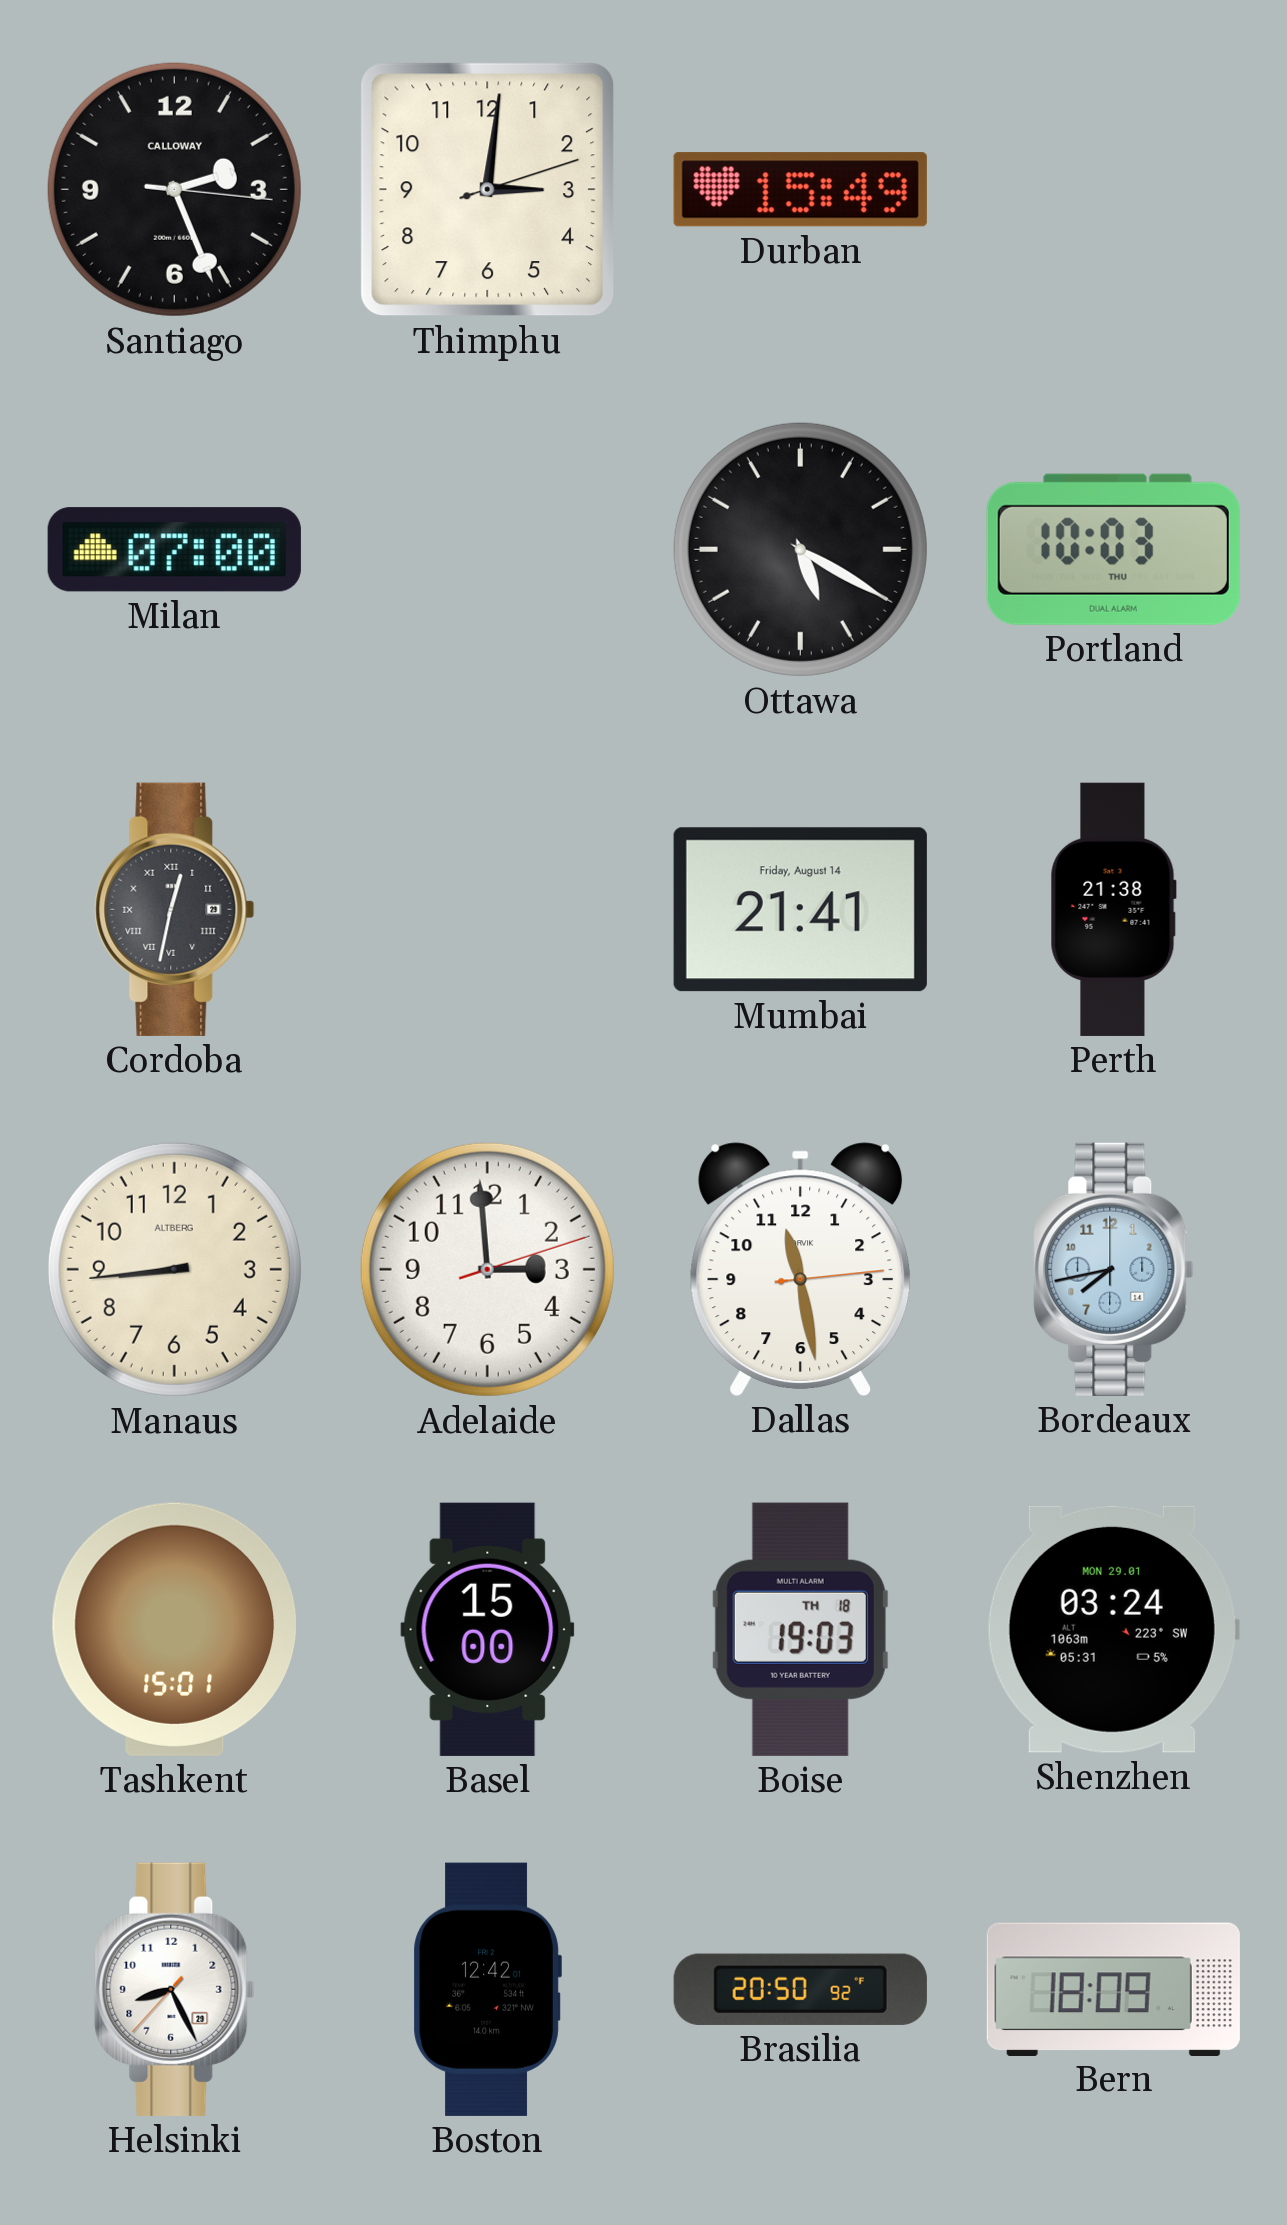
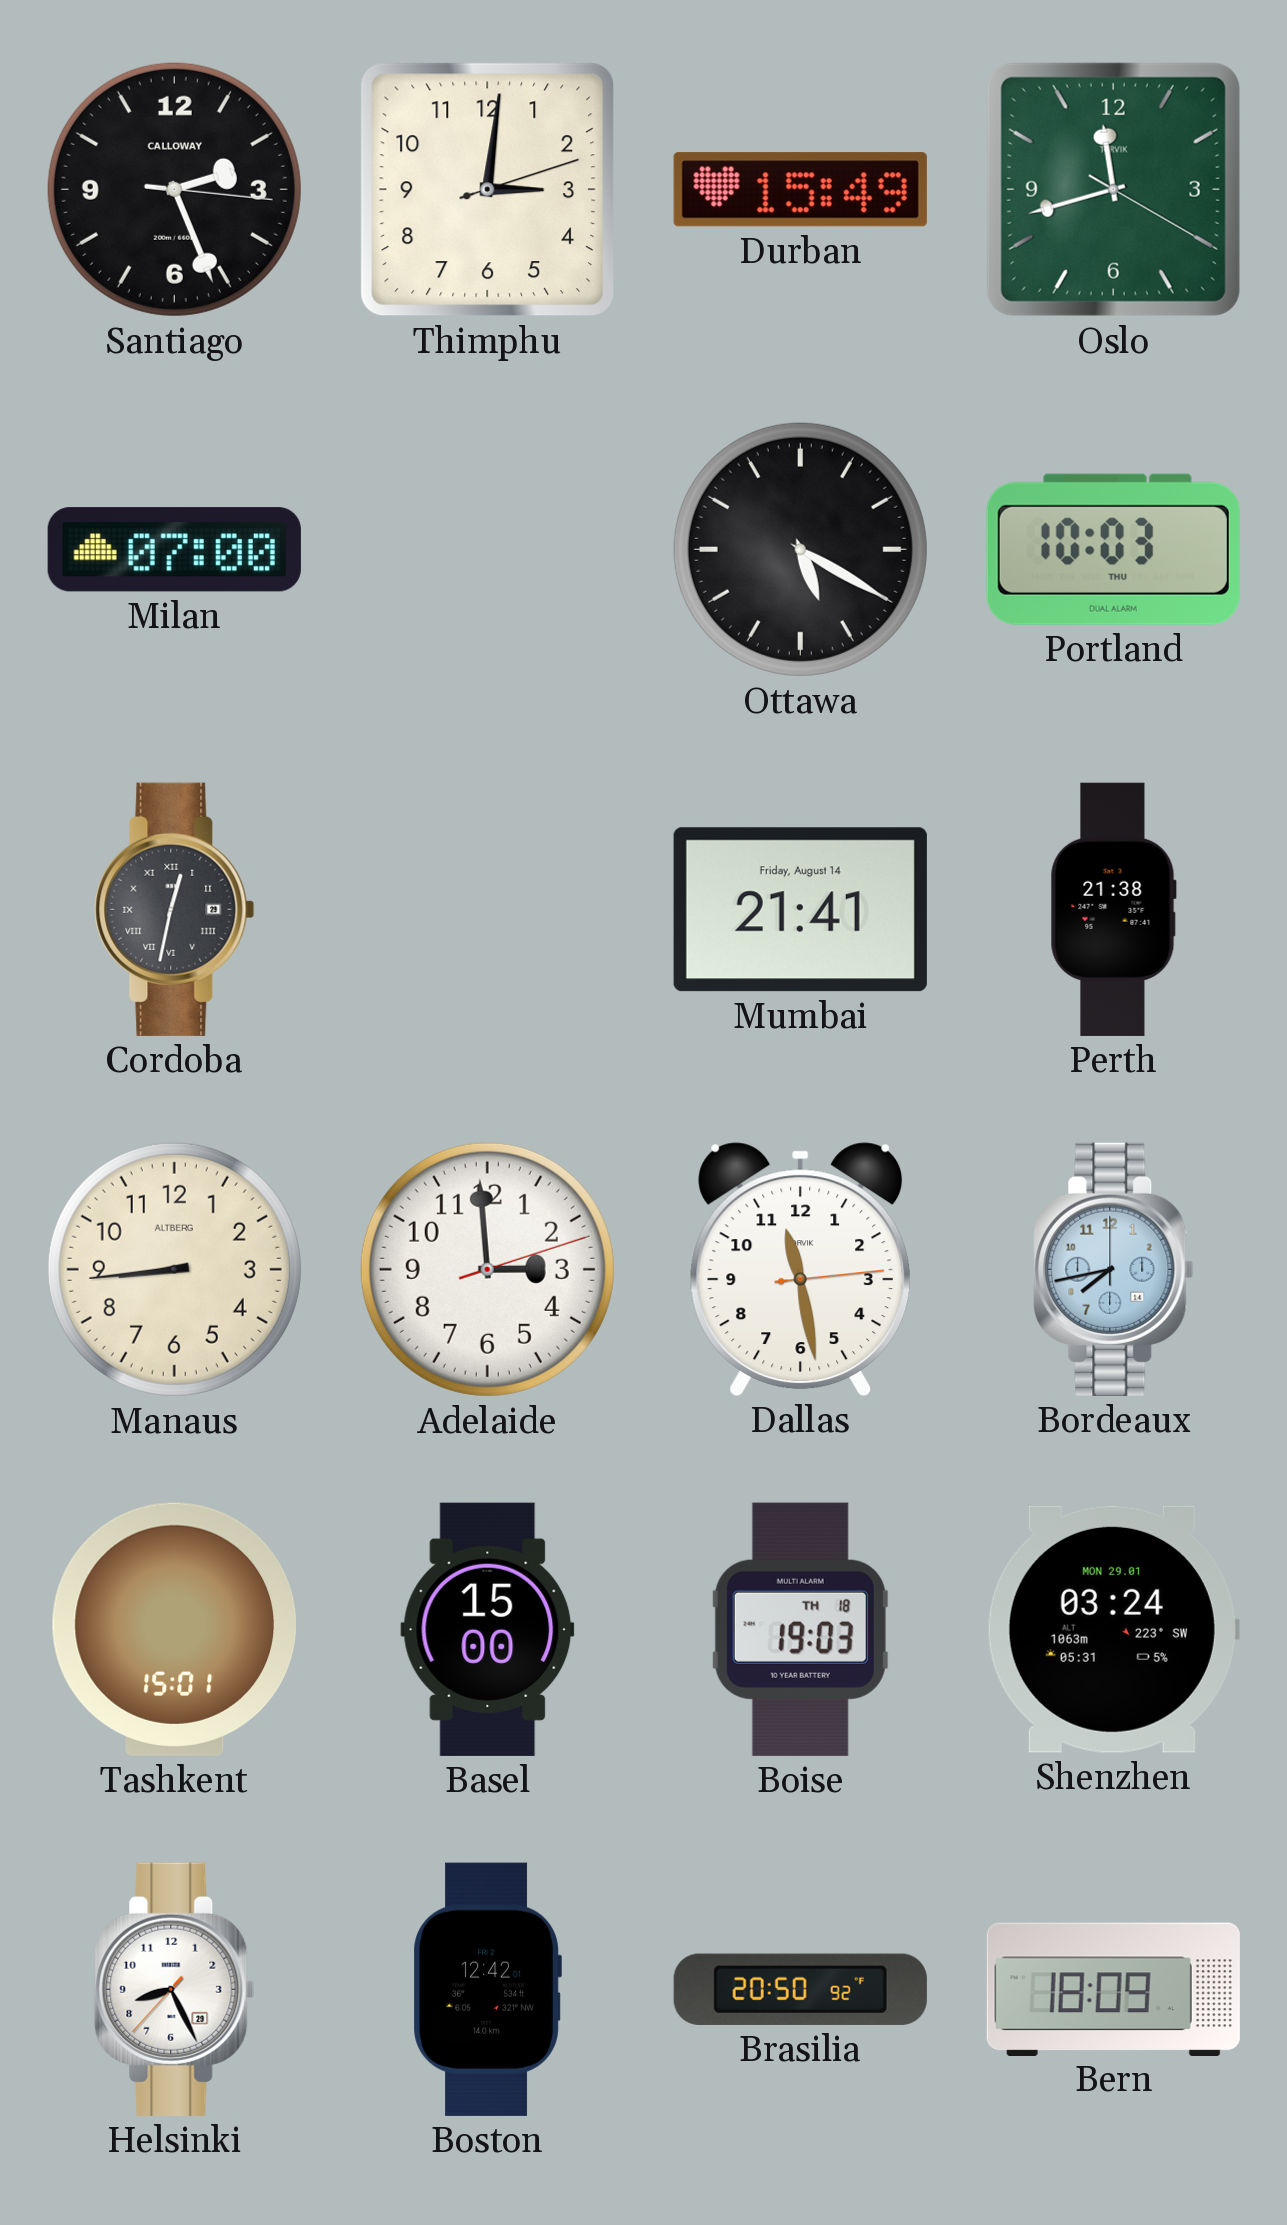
Oslo: none -> 11:42 (1113, 189)
